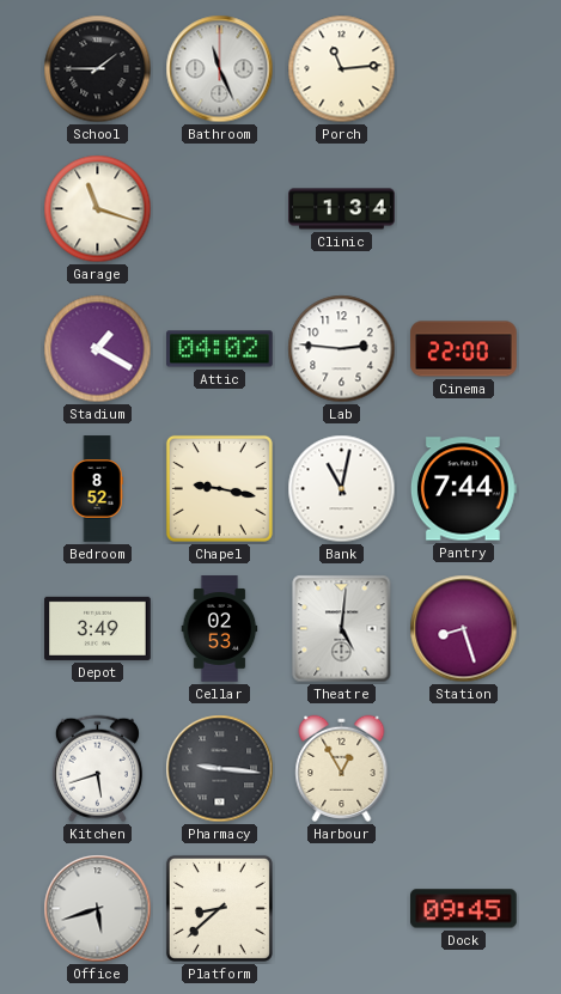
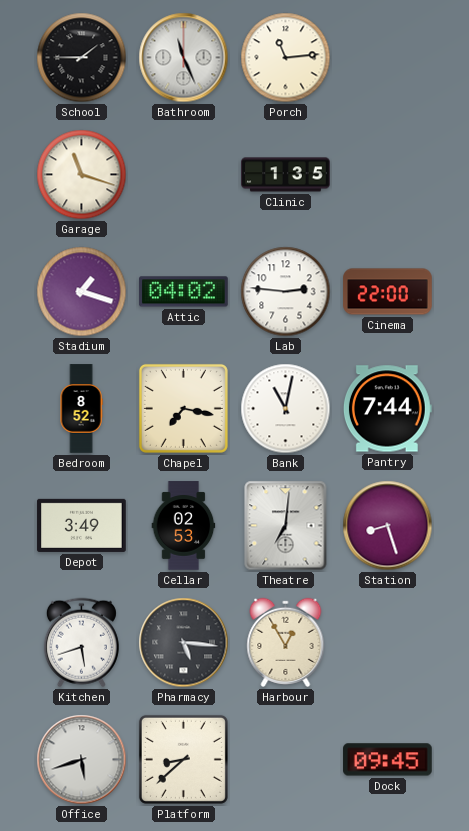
Clinic: 1:34 -> 1:35 (286, 175)
Stadium: 1:20 -> 1:18 (82, 292)
Chapel: 9:17 -> 7:17 (183, 408)
Theatre: 5:01 -> 7:01 (286, 526)
Pharmacy: 9:16 -> 5:16 (184, 643)
